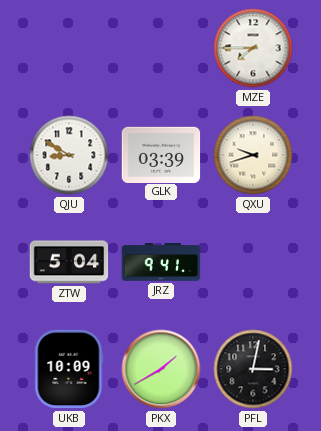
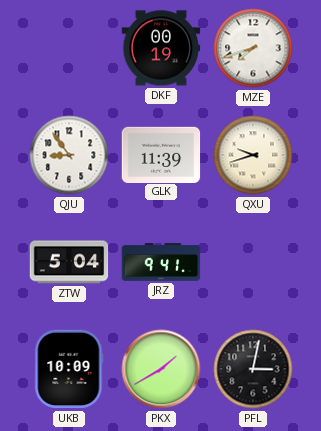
DKF: none -> 00:19 (161, 48)
MZE: 7:45 -> 7:42 (253, 48)
QJU: 8:50 -> 8:54 (69, 155)
GLK: 03:39 -> 11:39 (161, 154)
